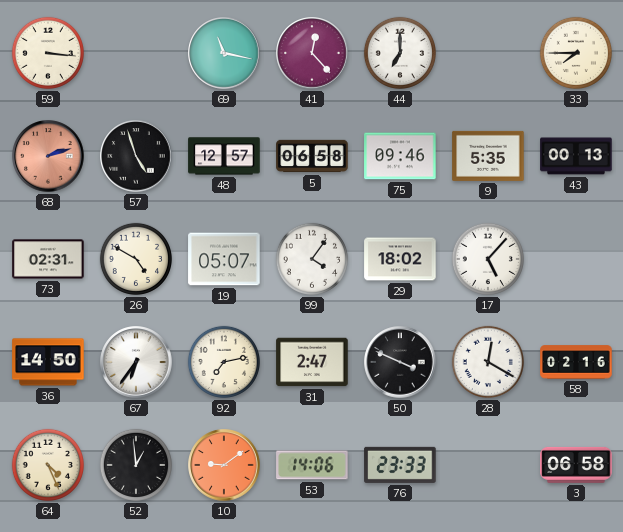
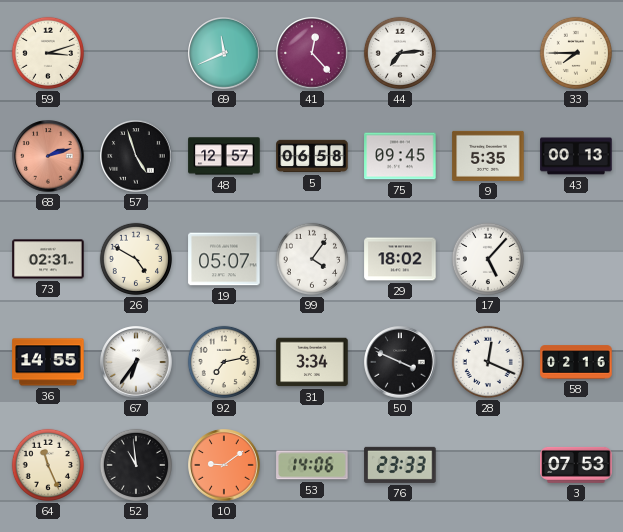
59: 3:16 -> 3:12 (48, 53)
69: 11:17 -> 11:41 (224, 53)
44: 7:00 -> 7:14 (400, 53)
75: 09:46 -> 09:45 (400, 156)
36: 14:50 -> 14:55 (48, 362)
31: 2:47 -> 3:34 (312, 362)
28: 12:20 -> 12:19 (488, 362)
64: 4:26 -> 11:26 (48, 465)
52: 12:59 -> 10:59 (136, 465)
3: 06:58 -> 07:53 (576, 465)
